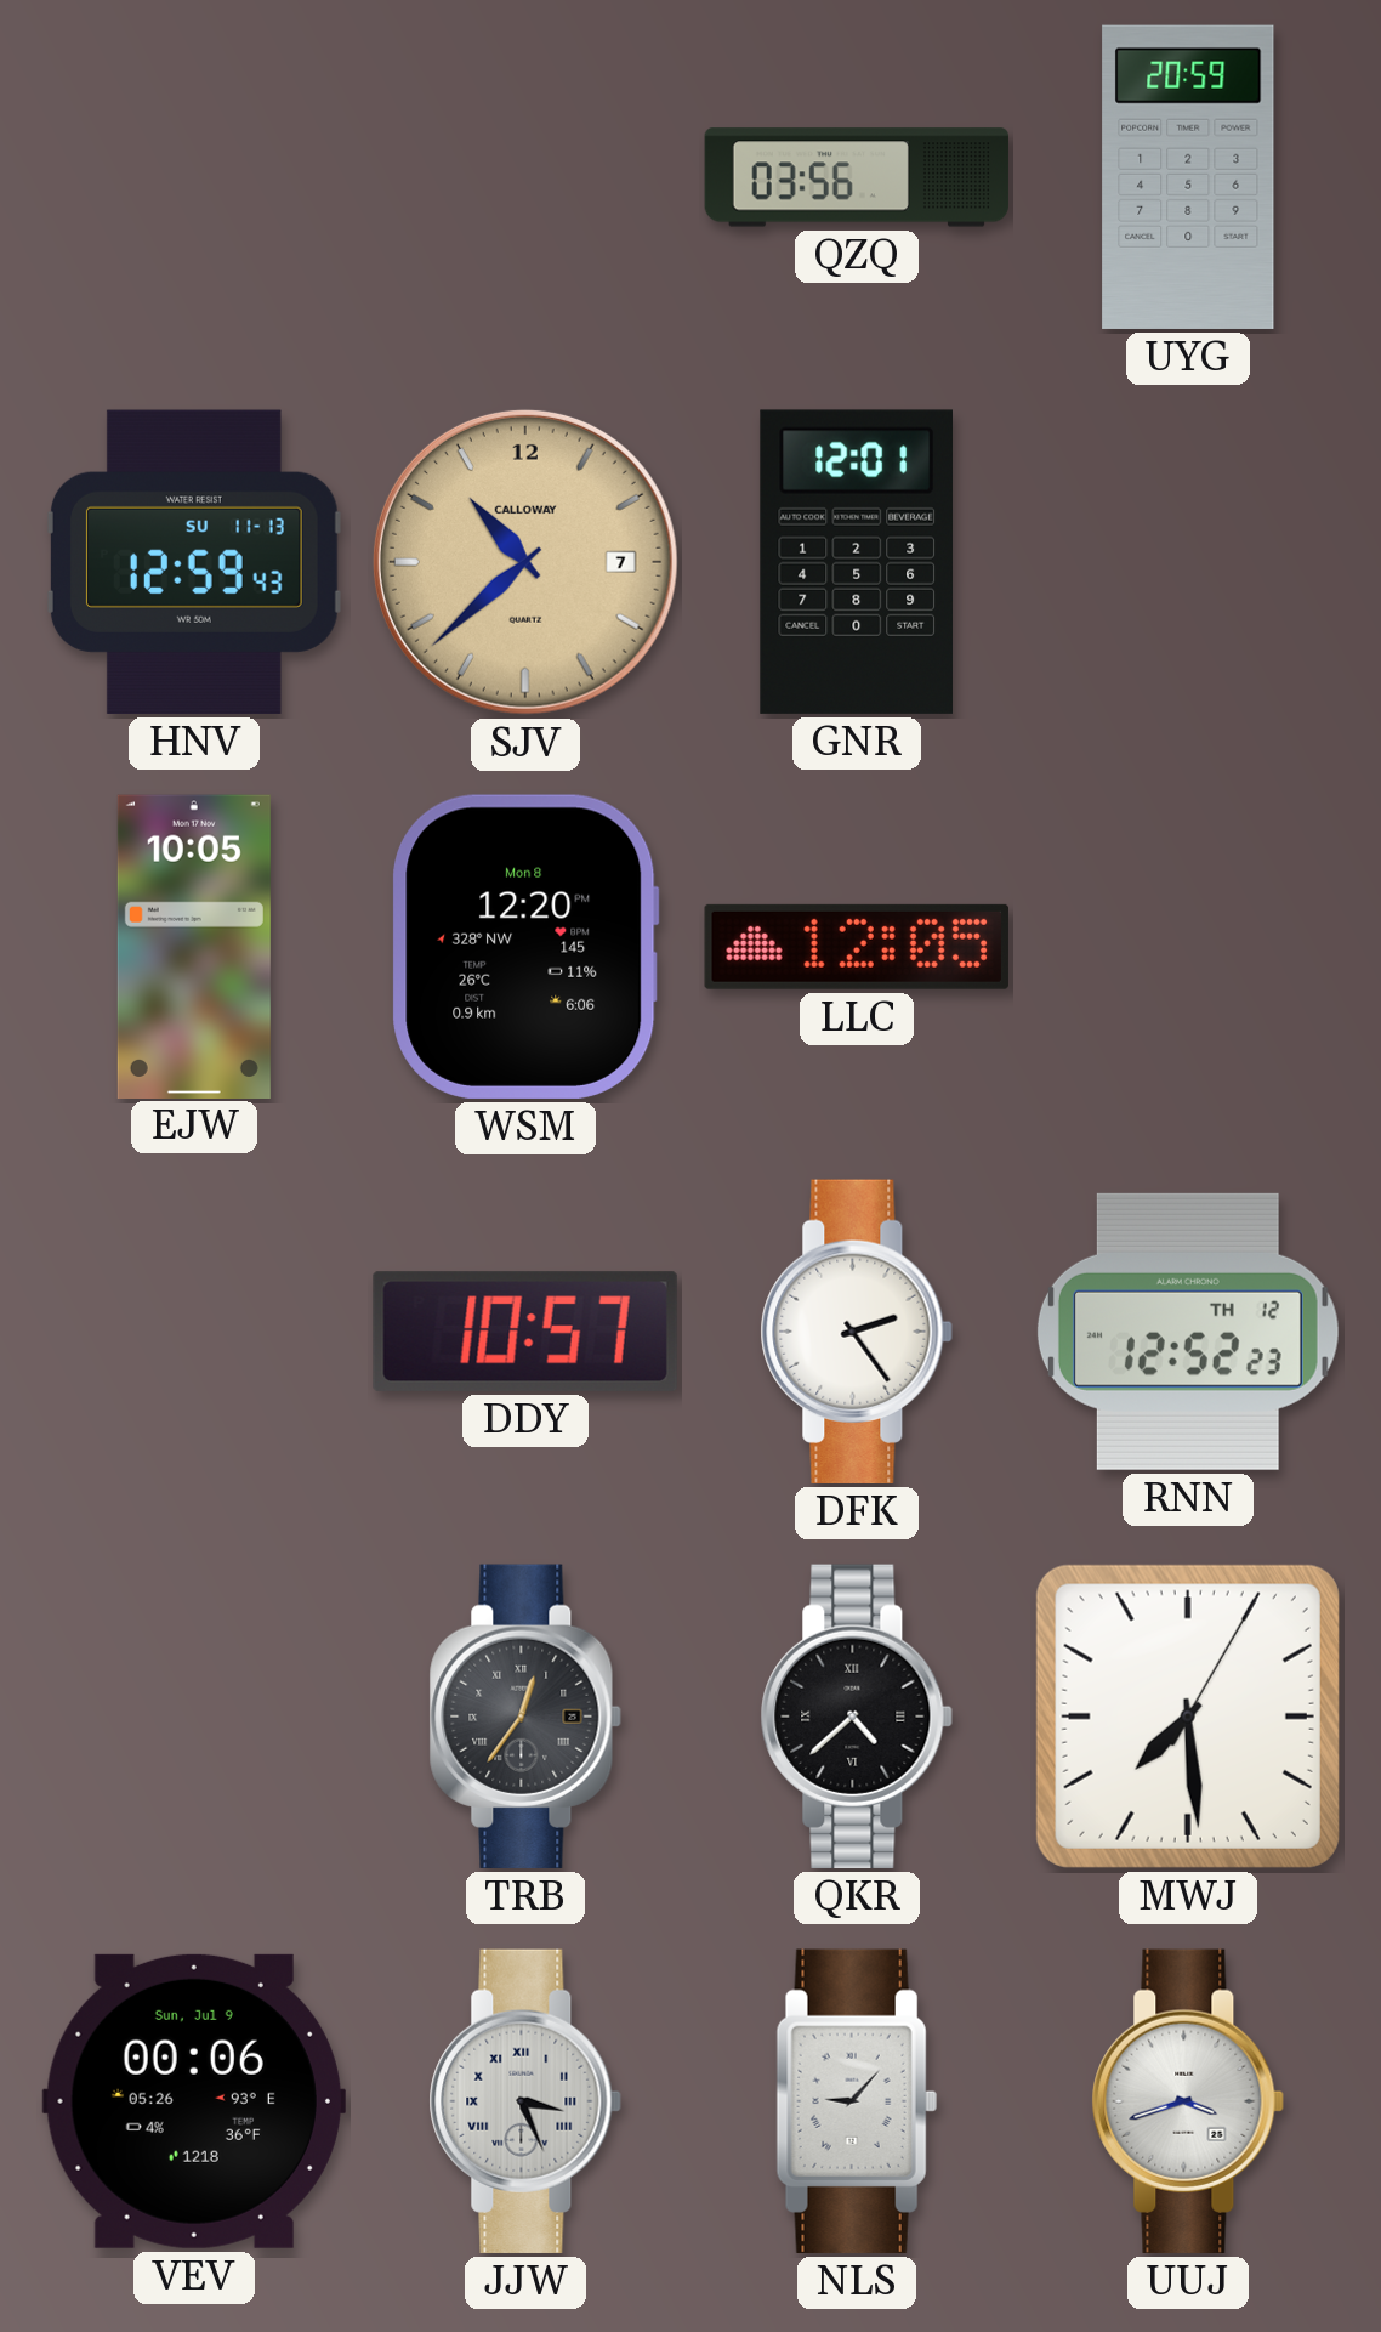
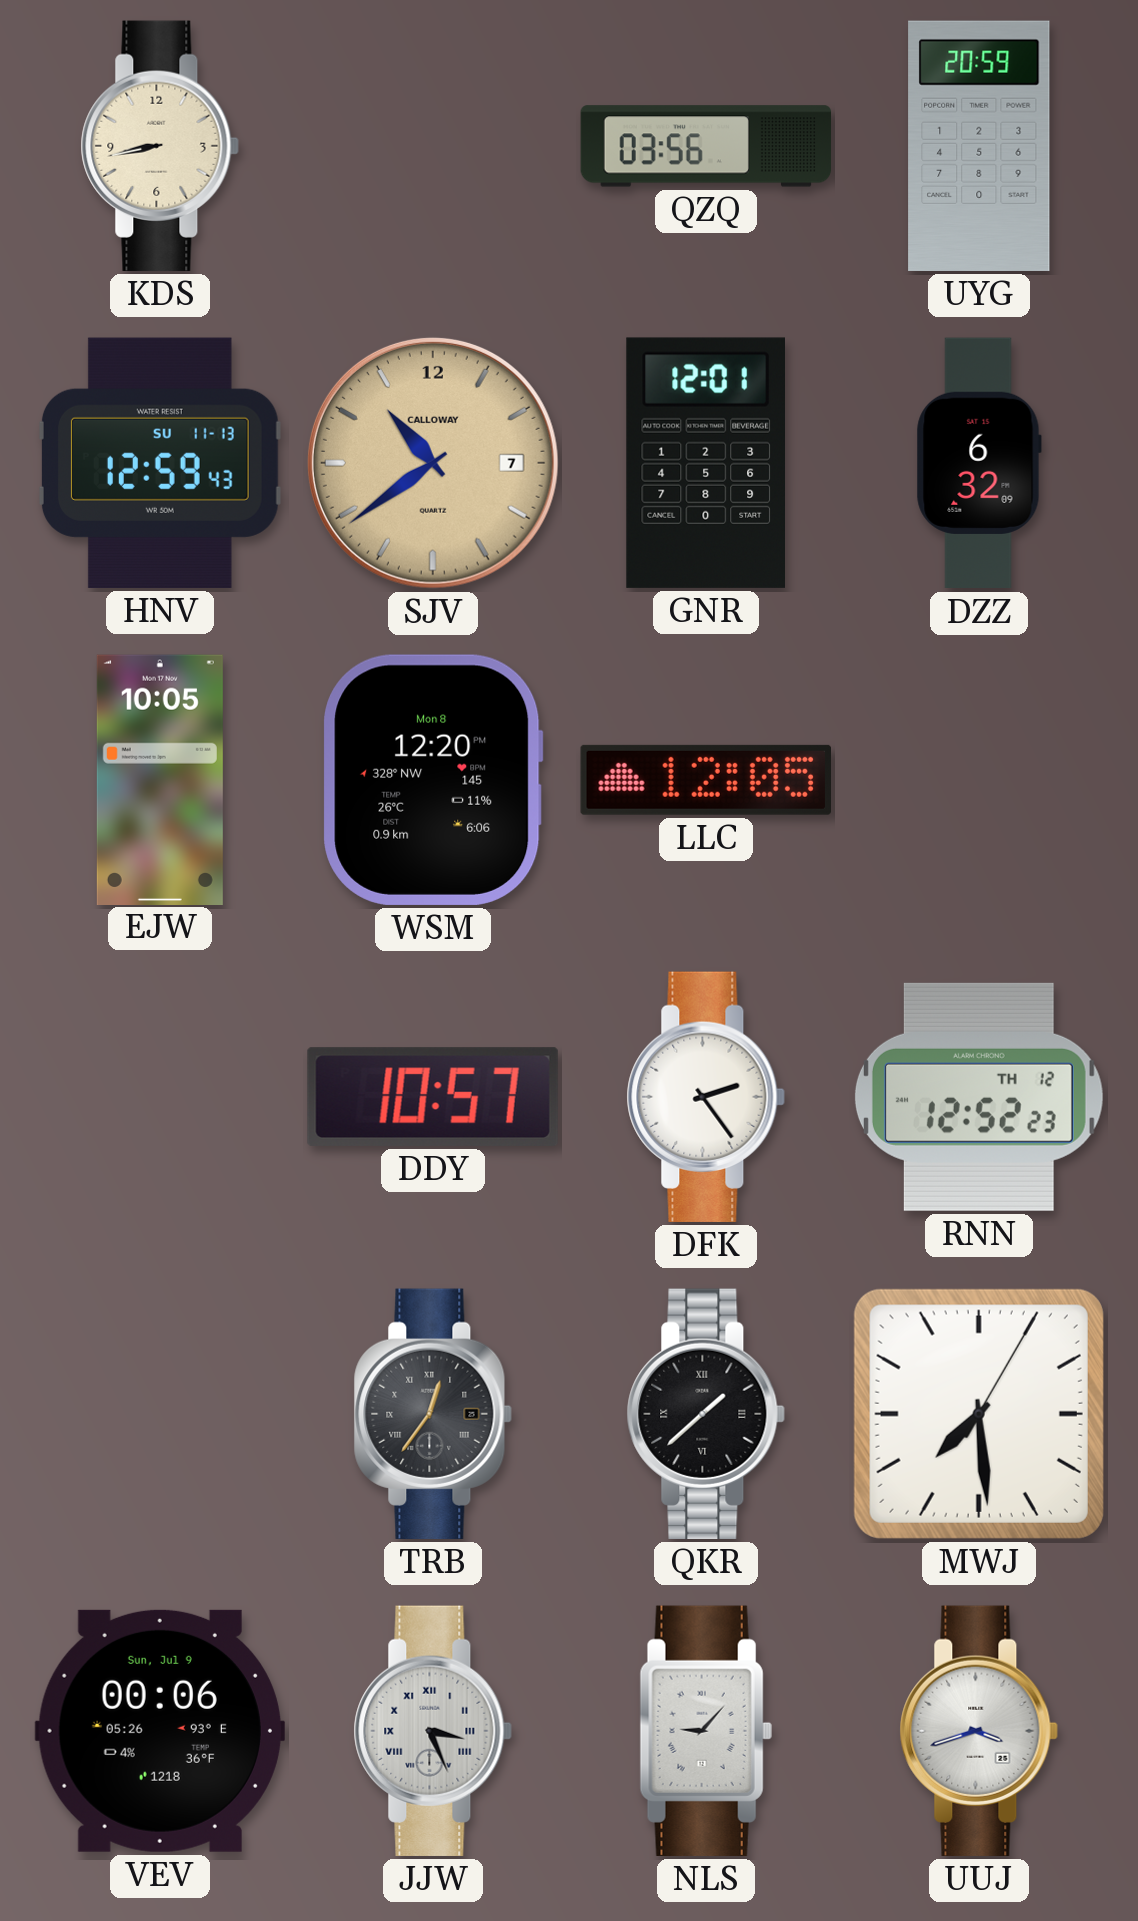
KDS: none -> 8:43 (160, 146)
SJV: 10:38 -> 10:39 (433, 463)
DZZ: none -> 6:32 (979, 463)
QKR: 4:38 -> 1:38 (706, 1414)
